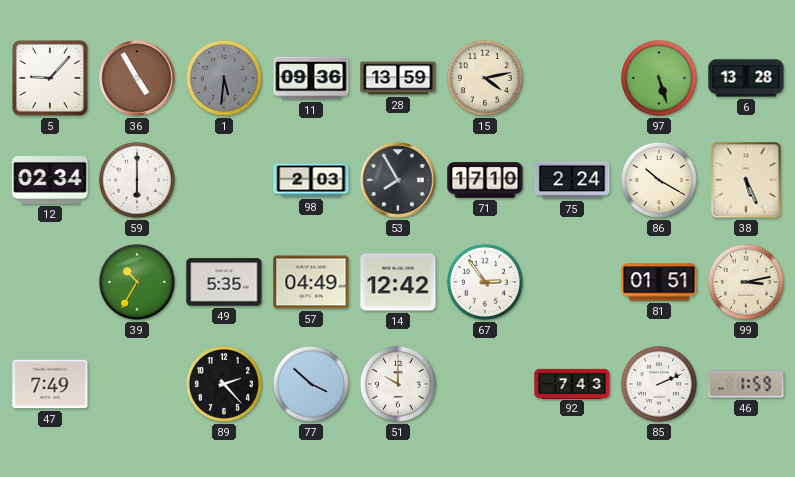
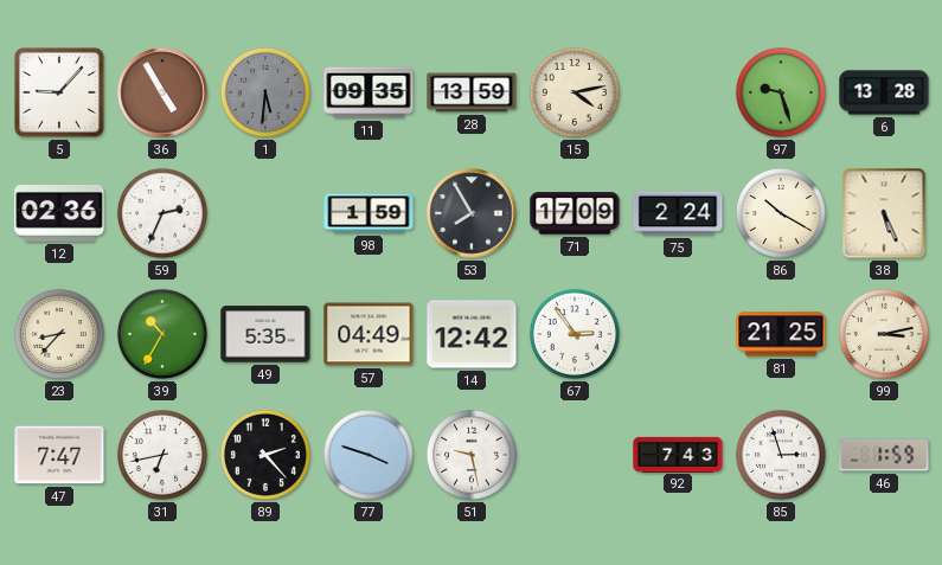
11: 09:36 -> 09:35 (369, 92)
97: 5:27 -> 9:27 (781, 92)
12: 02:34 -> 02:36 (59, 213)
59: 6:00 -> 2:34 (162, 213)
98: 2:03 -> 1:59 (369, 213)
71: 17:10 -> 17:09 (575, 213)
23: none -> 8:37 (59, 334)
81: 01:51 -> 21:25 (781, 334)
47: 7:49 -> 7:47 (59, 455)
31: none -> 6:43 (162, 455)
77: 3:52 -> 3:48 (369, 455)
51: 10:00 -> 9:28 (472, 455)
85: 2:11 -> 2:57 (781, 455)
